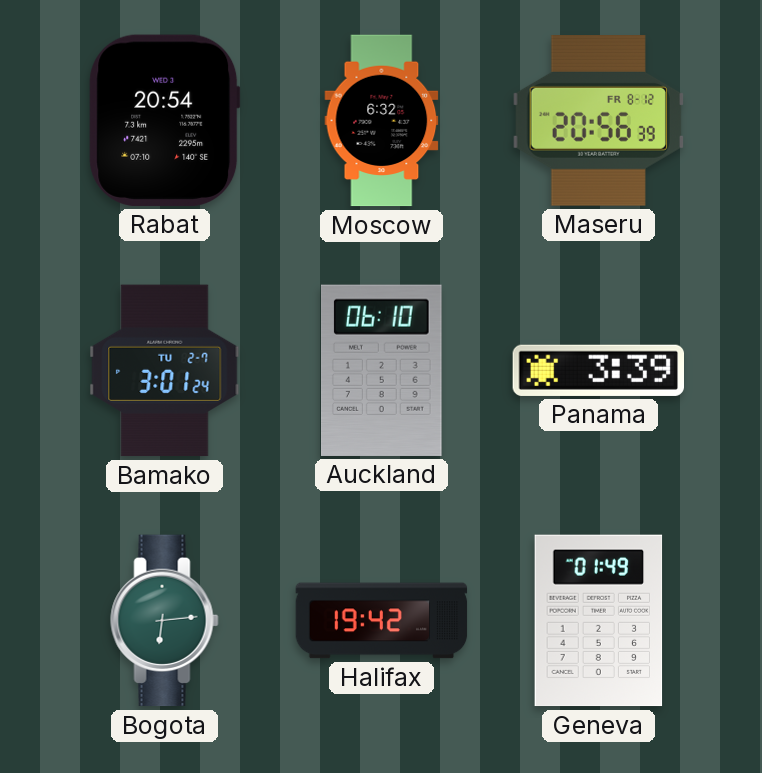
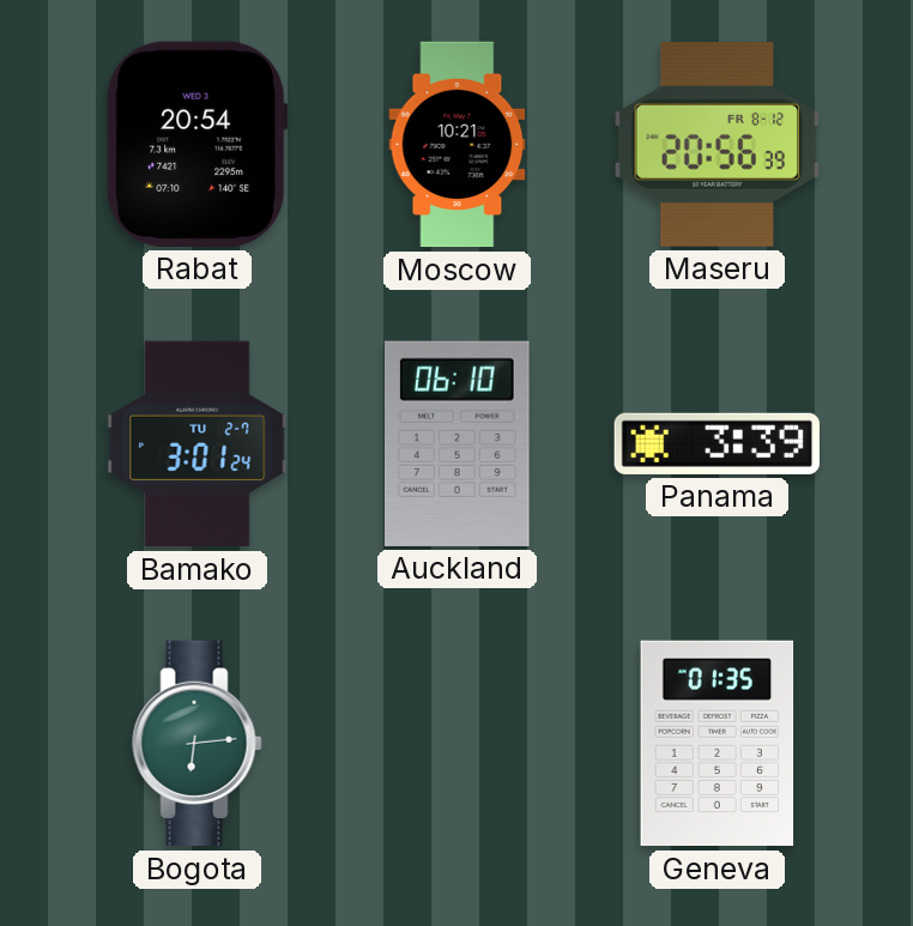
Moscow: 6:32 -> 10:21 (458, 145)
Halifax: 19:42 -> none (382, 621)
Geneva: 01:49 -> 01:35 (718, 744)
